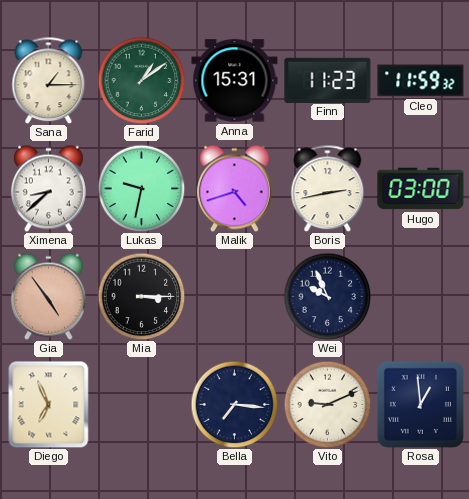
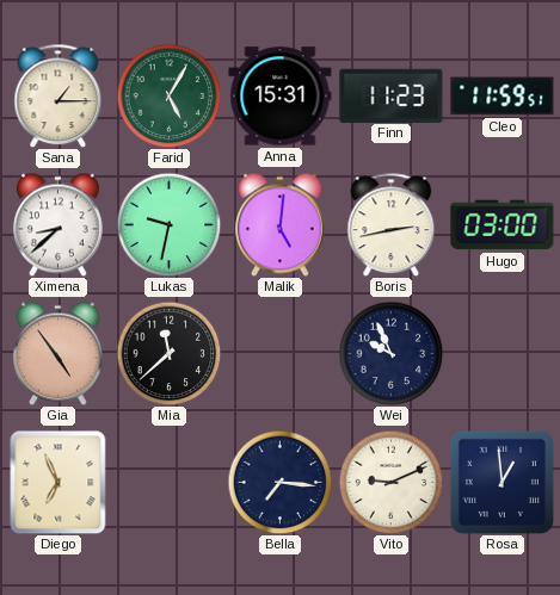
Farid: 1:09 -> 5:05 (168, 95)
Cleo: 11:59:32 -> 11:59:51 (503, 97)
Malik: 4:42 -> 5:01 (279, 224)
Mia: 3:15 -> 11:38 (168, 353)
